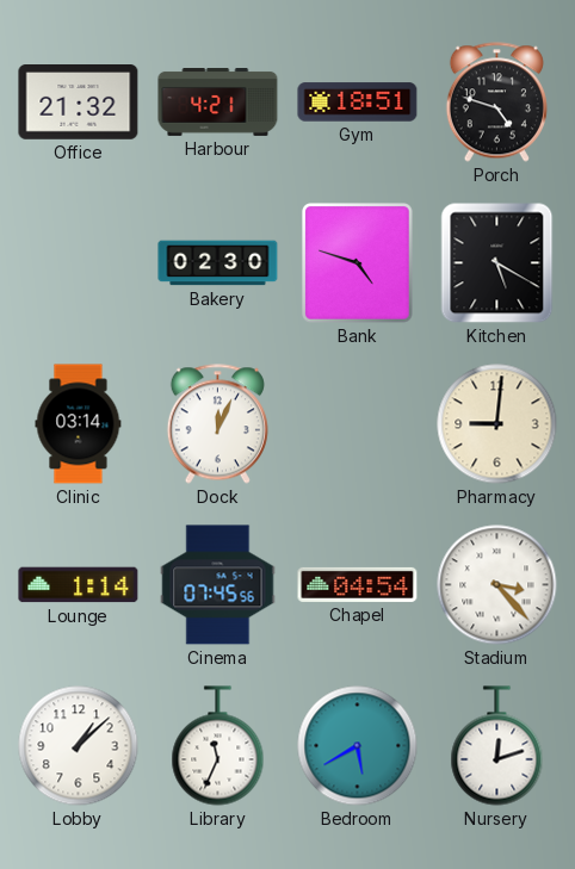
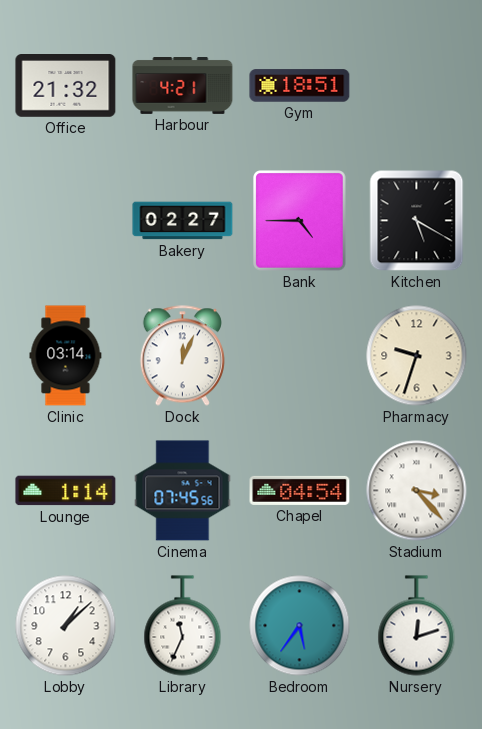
Porch: 4:48 -> none (496, 103)
Bakery: 02:30 -> 02:27 (183, 221)
Bank: 4:48 -> 4:45 (300, 221)
Pharmacy: 9:01 -> 9:33 (417, 356)
Bedroom: 5:40 -> 5:36 (300, 626)
